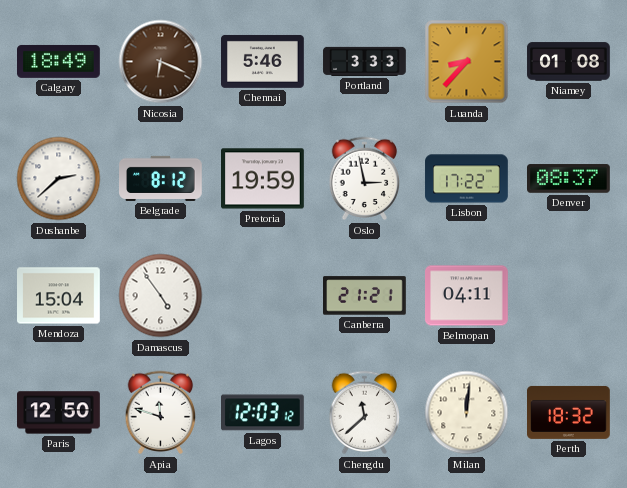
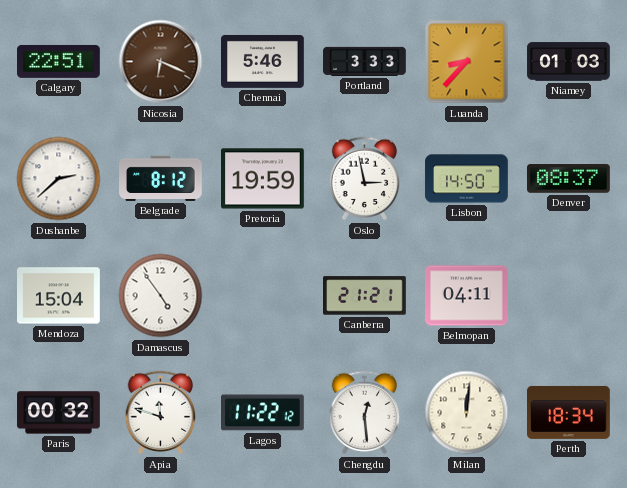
Calgary: 18:49 -> 22:51 (59, 61)
Niamey: 01:08 -> 01:03 (569, 62)
Lisbon: 17:22 -> 14:50 (467, 179)
Paris: 12:50 -> 00:32 (59, 413)
Lagos: 12:03 -> 11:22 (263, 413)
Chengdu: 11:38 -> 12:29 (365, 413)
Perth: 18:32 -> 18:34 (569, 412)
